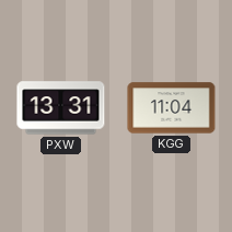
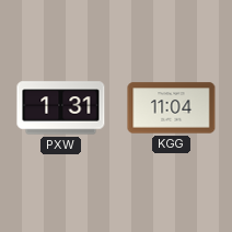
PXW: 13:31 -> 1:31 (61, 108)
